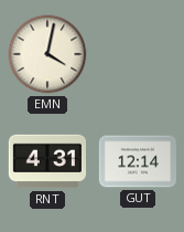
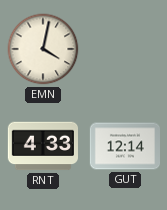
RNT: 4:31 -> 4:33 (42, 146)
